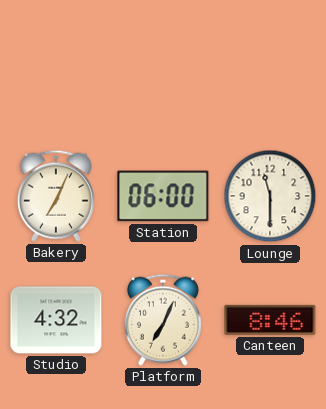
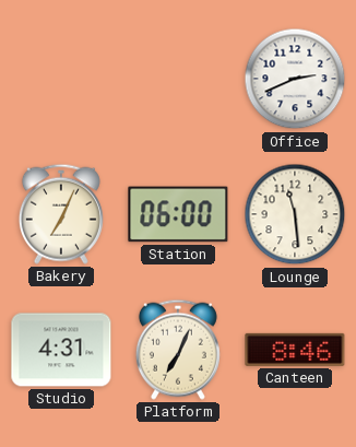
Office: none -> 2:41 (295, 79)
Lounge: 11:30 -> 11:29 (295, 214)
Studio: 4:32 -> 4:31 (61, 350)
